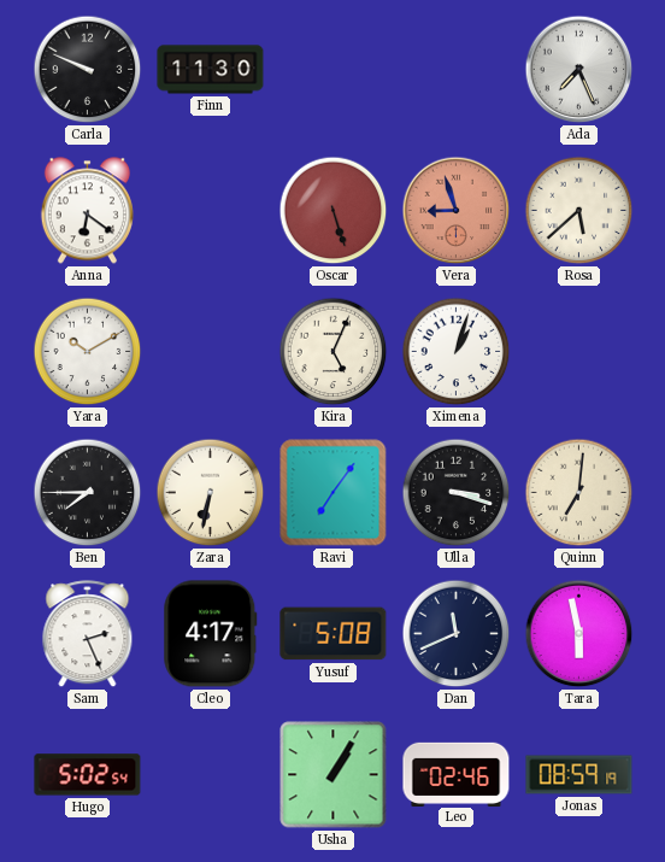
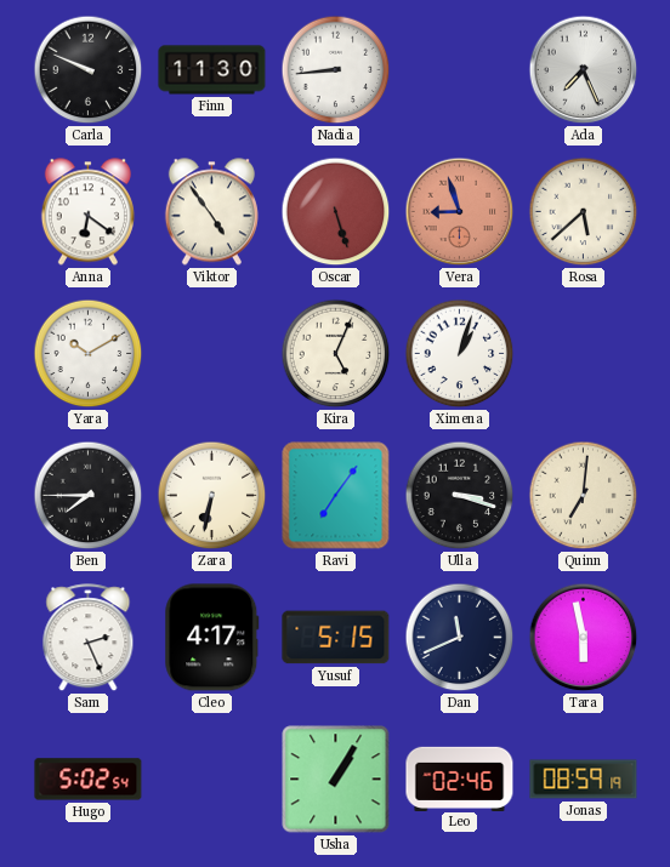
Nadia: none -> 8:44 (336, 70)
Viktor: none -> 4:54 (211, 212)
Yusuf: 5:08 -> 5:15 (336, 638)
